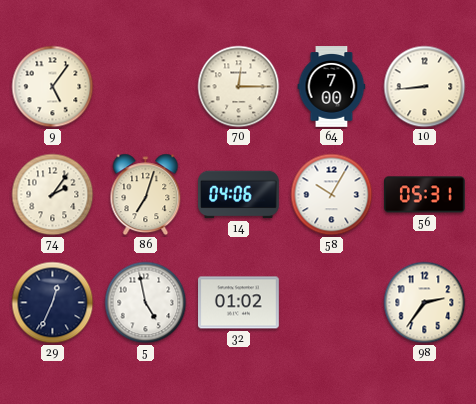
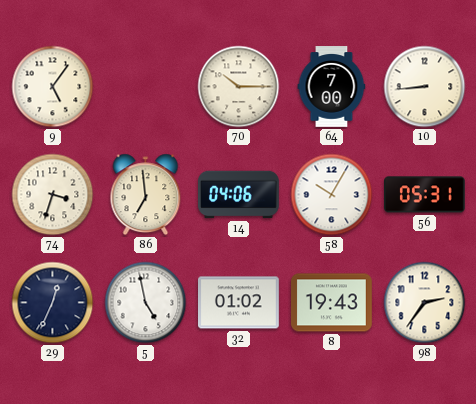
70: 12:15 -> 10:15 (239, 87)
74: 2:06 -> 3:33 (53, 195)
86: 7:03 -> 6:59 (146, 195)
8: none -> 19:43 (332, 303)
